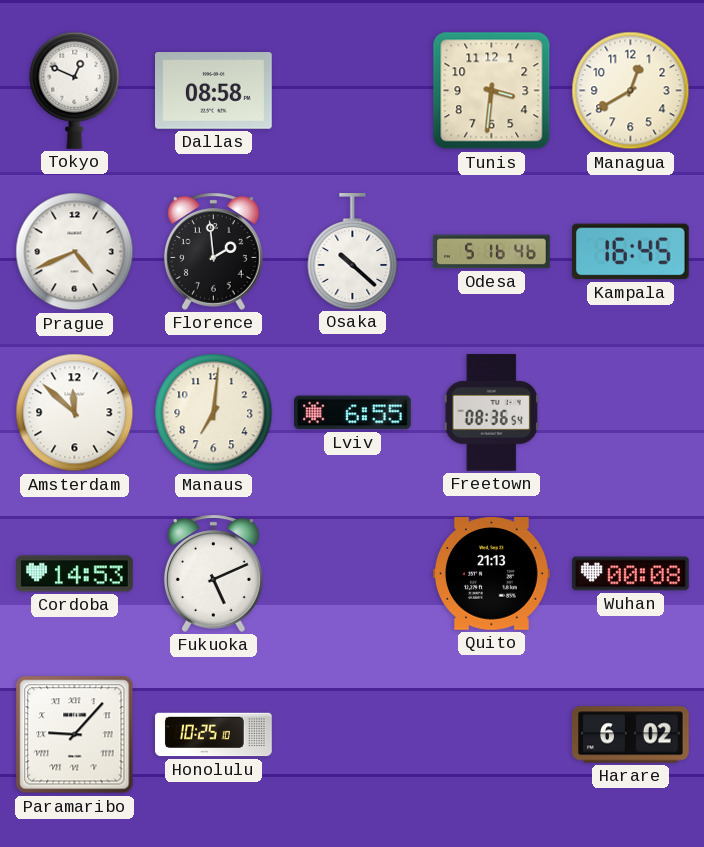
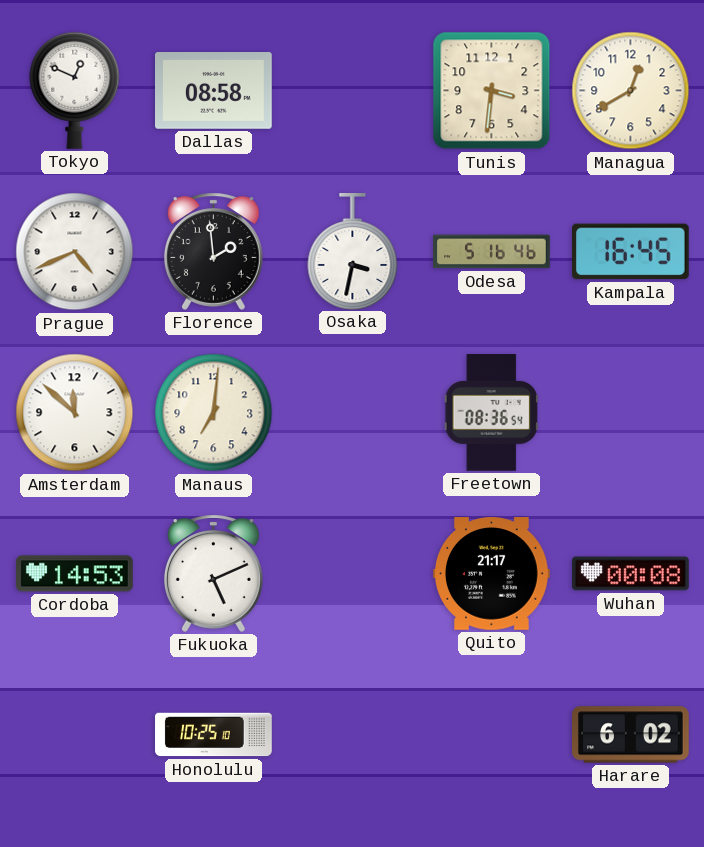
Osaka: 10:22 -> 3:32 (353, 252)
Lviv: 6:55 -> none (353, 413)
Quito: 21:13 -> 21:17 (492, 574)
Paramaribo: 9:07 -> none (75, 735)
